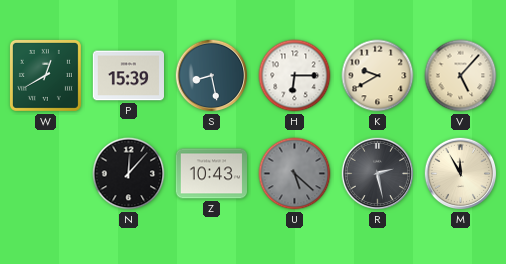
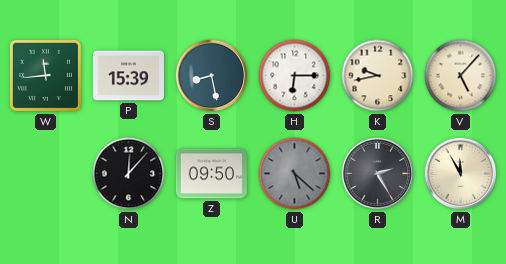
W: 12:40 -> 11:44 (45, 75)
K: 9:40 -> 9:43 (378, 76)
Z: 10:43 -> 09:50 (211, 174)
R: 2:28 -> 2:25 (378, 174)
